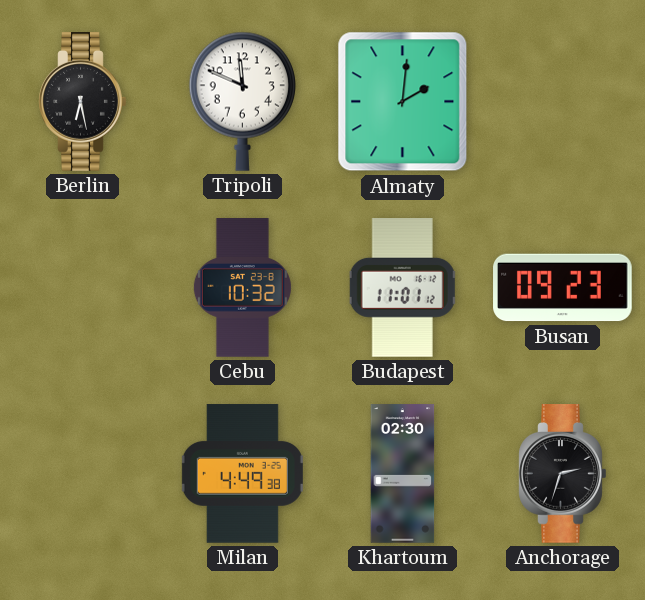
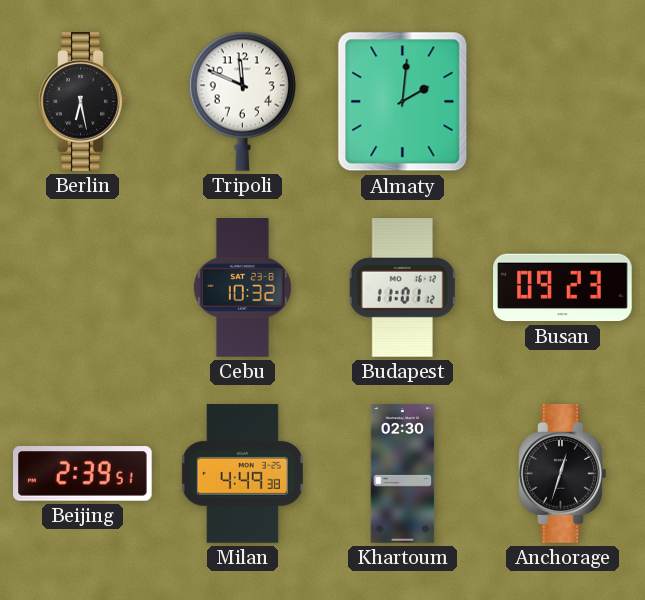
Beijing: none -> 2:39 (83, 474)
Anchorage: 2:33 -> 12:33 (563, 474)
